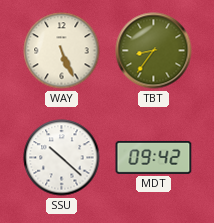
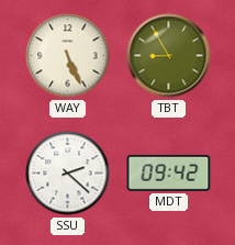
TBT: 8:36 -> 8:55 (169, 56)
SSU: 10:22 -> 2:22 (68, 174)
